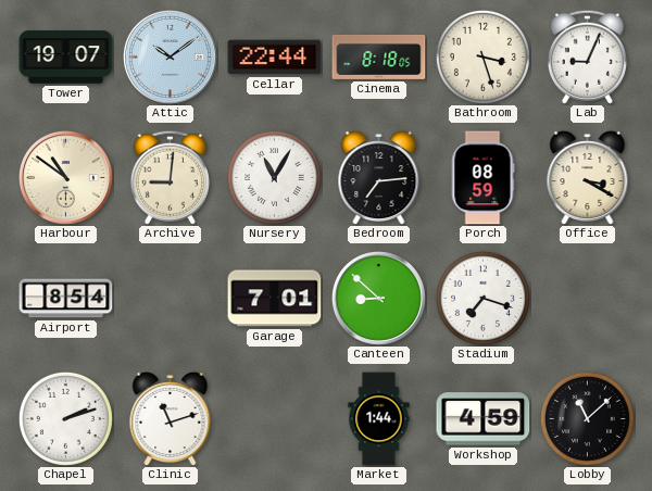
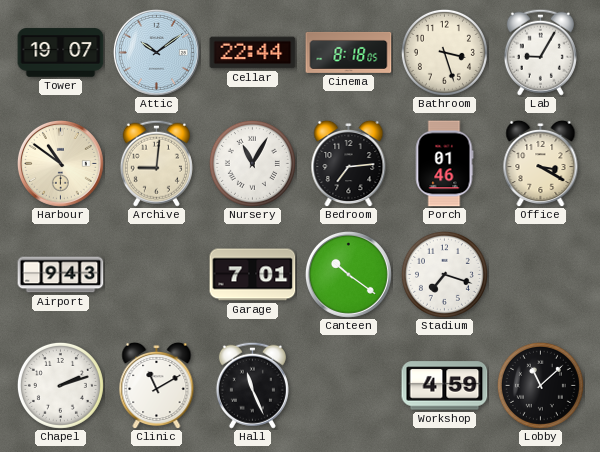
Lab: 9:04 -> 9:05 (540, 52)
Porch: 08:59 -> 01:46 (444, 164)
Airport: 8:54 -> 9:43 (61, 275)
Canteen: 8:52 -> 10:21 (348, 274)
Clinic: 11:12 -> 11:10 (157, 385)
Hall: none -> 11:26 (252, 385)
Market: 1:44 -> none (379, 419)
